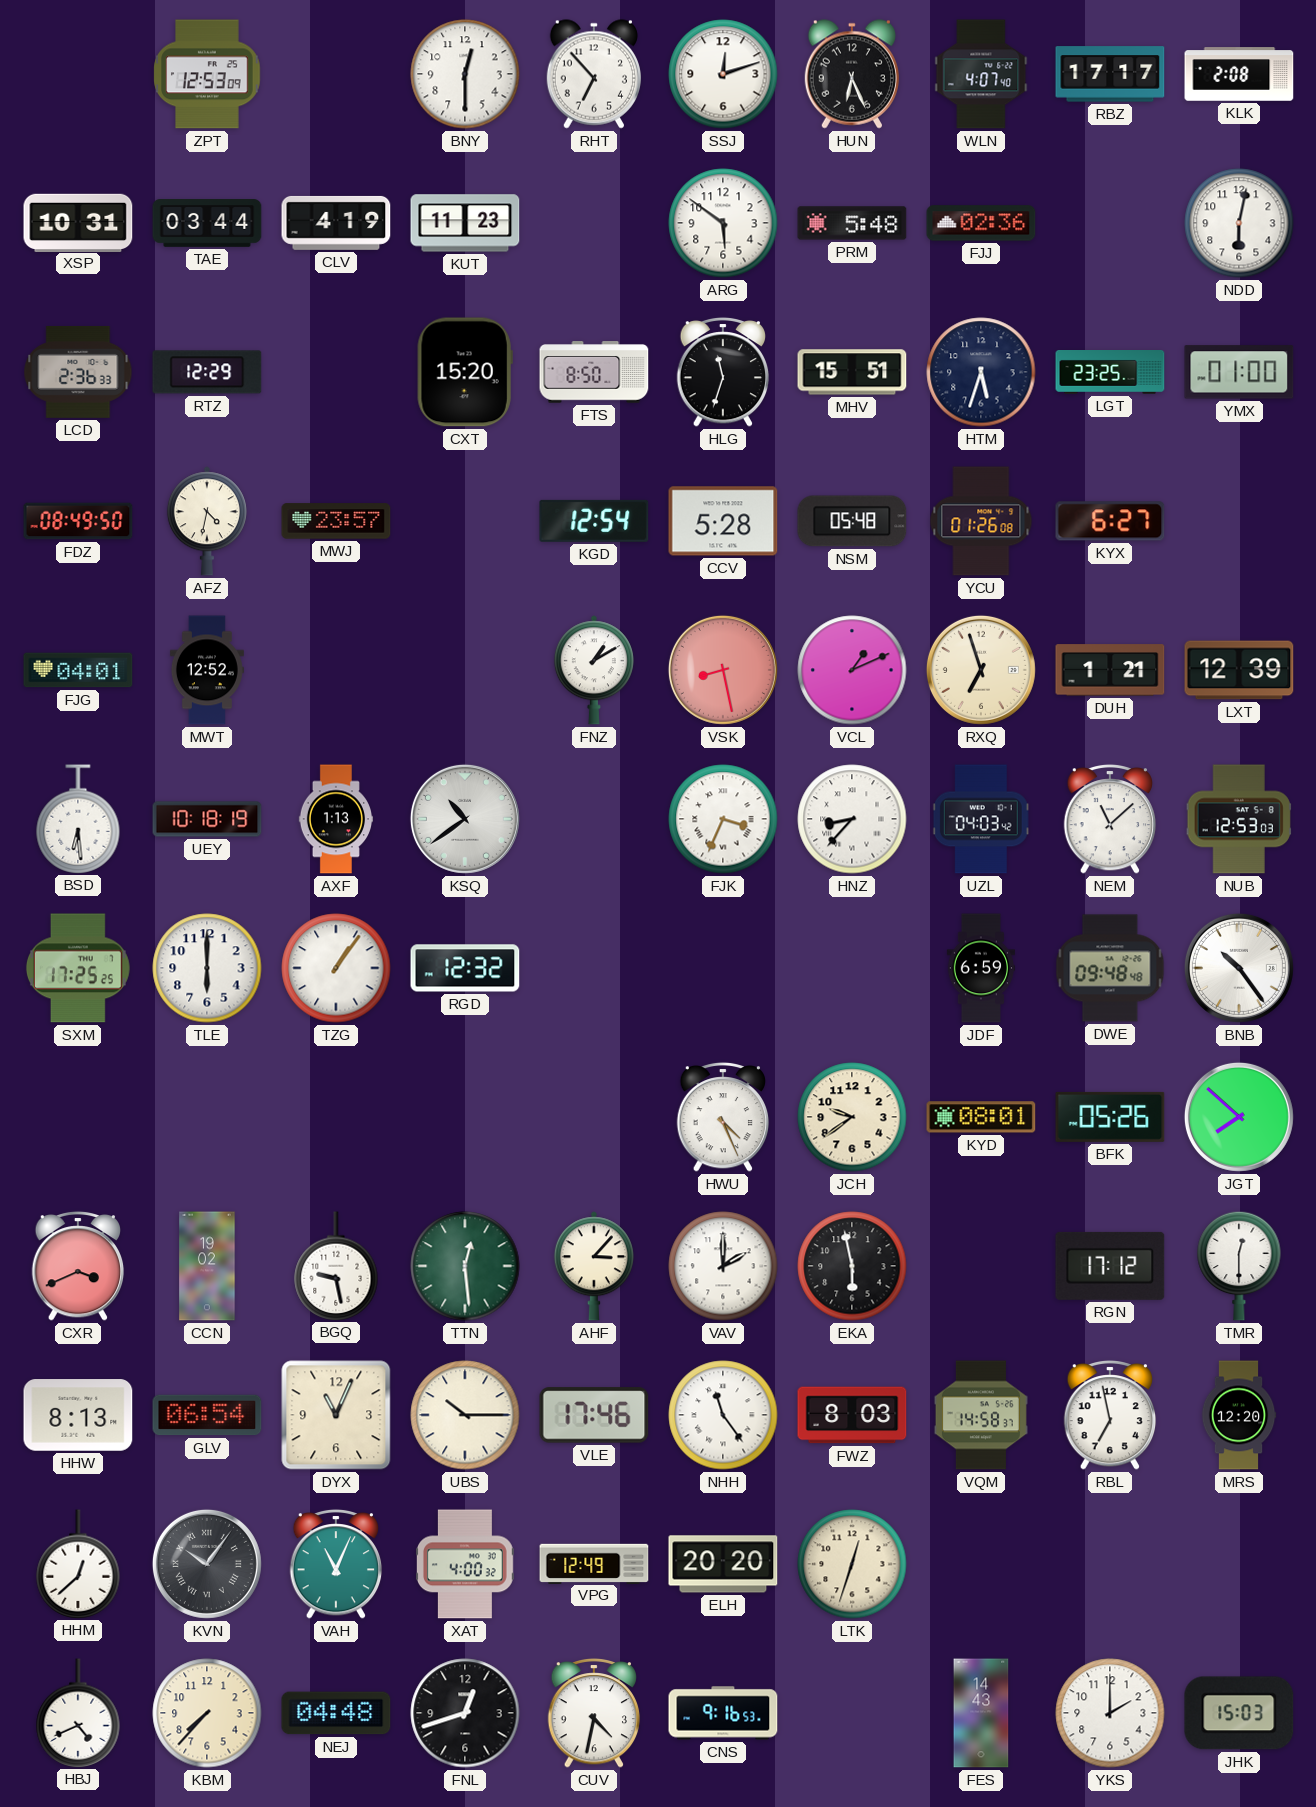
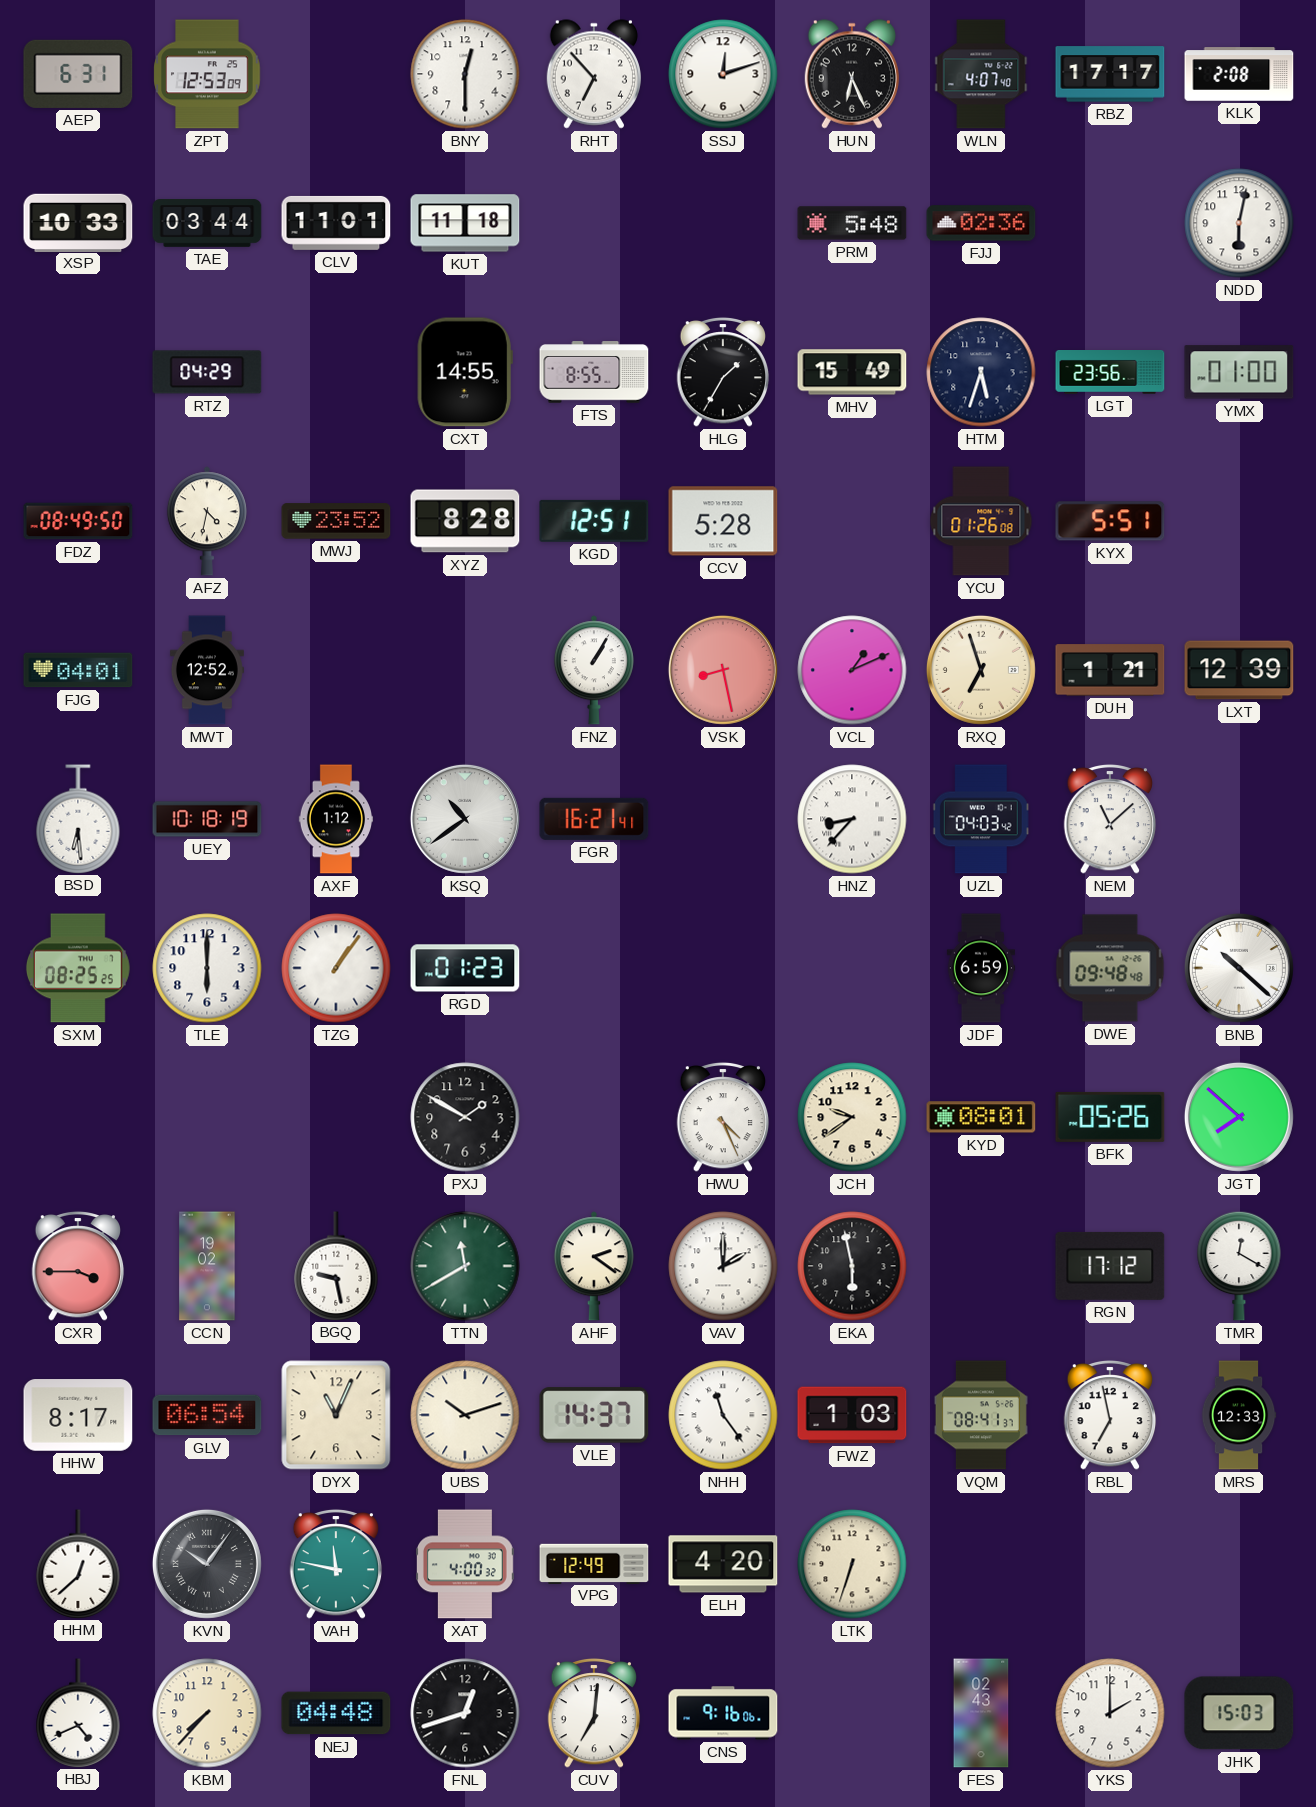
AEP: none -> 6:31 (78, 74)
XSP: 10:31 -> 10:33 (78, 222)
CLV: 4:19 -> 11:01 (336, 223)
KUT: 11:23 -> 11:18 (465, 223)
ARG: 5:51 -> none (723, 223)
LCD: 2:36 -> none (78, 372)
RTZ: 12:29 -> 04:29 (207, 372)
CXT: 15:20 -> 14:55 (465, 372)
FTS: 8:50 -> 8:55 (594, 372)
HLG: 11:33 -> 1:35 (723, 372)
MHV: 15:51 -> 15:49 (852, 372)
LGT: 23:25 -> 23:56 (1110, 373)
MWJ: 23:57 -> 23:52 (336, 521)
XYZ: none -> 8:28 (465, 521)
KGD: 12:54 -> 12:51 (594, 521)
NSM: 05:48 -> none (852, 521)
KYX: 6:27 -> 5:51 (1110, 521)
FNZ: 1:10 -> 1:05 (594, 670)
AXF: 1:13 -> 1:12 (335, 819)
FGR: none -> 16:21 (594, 819)
FJK: 3:34 -> none (723, 819)
NUB: 12:53 -> none (1239, 819)
SXM: 17:25 -> 08:25 (78, 968)
RGD: 12:32 -> 01:23 (465, 968)
BNB: 10:24 -> 10:22 (1239, 968)
PXJ: none -> 1:50 (465, 1117)
CXR: 3:41 -> 3:45 (78, 1266)
TTN: 12:29 -> 11:40 (465, 1266)
AHF: 3:07 -> 2:21 (594, 1266)
TMR: 12:30 -> 12:20 (1239, 1266)
HHW: 8:13 -> 8:17 (78, 1415)
UBS: 10:15 -> 10:12 (465, 1415)
VLE: 17:46 -> 14:37 (594, 1415)
FWZ: 8:03 -> 1:03 (852, 1415)
VQM: 14:58 -> 08:41 (981, 1415)
MRS: 12:20 -> 12:33 (1239, 1415)
VAH: 11:04 -> 11:47 (336, 1564)
ELH: 20:20 -> 4:20 (723, 1564)
LTK: 12:33 -> 6:33 (852, 1564)
CUV: 4:32 -> 7:01 (594, 1713)
CNS: 9:16:53 -> 9:16:06 (723, 1713)
FES: 14:43 -> 02:43 (981, 1713)
